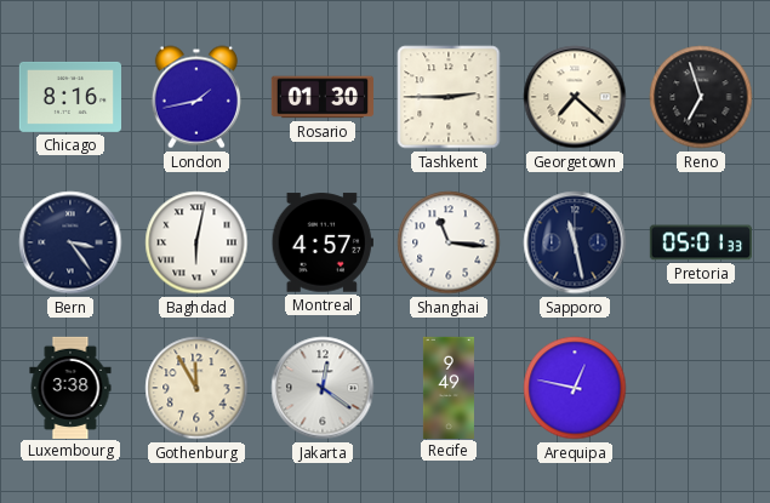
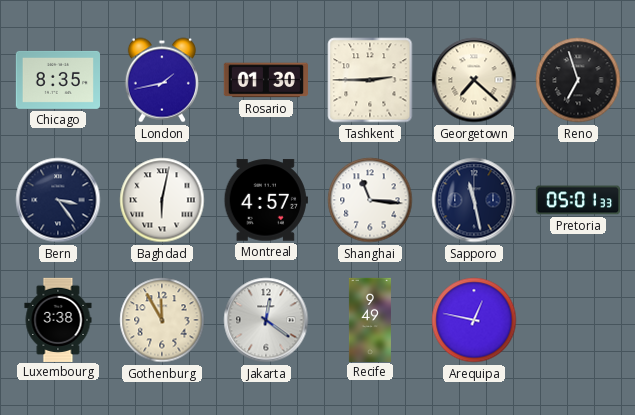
Chicago: 8:16 -> 8:35 (57, 80)
